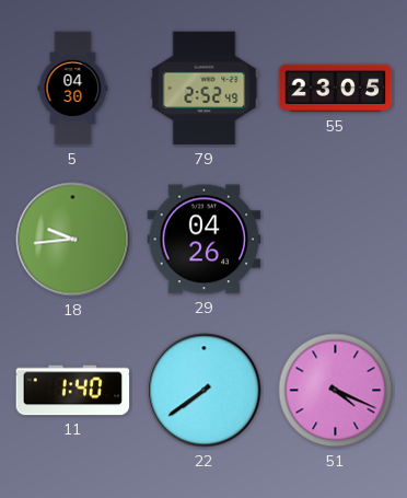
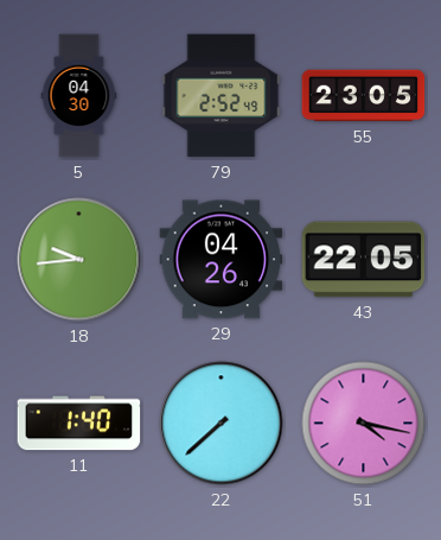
43: none -> 22:05 (364, 260)
22: 7:39 -> 7:38 (222, 424)
51: 4:19 -> 4:17 (364, 424)
